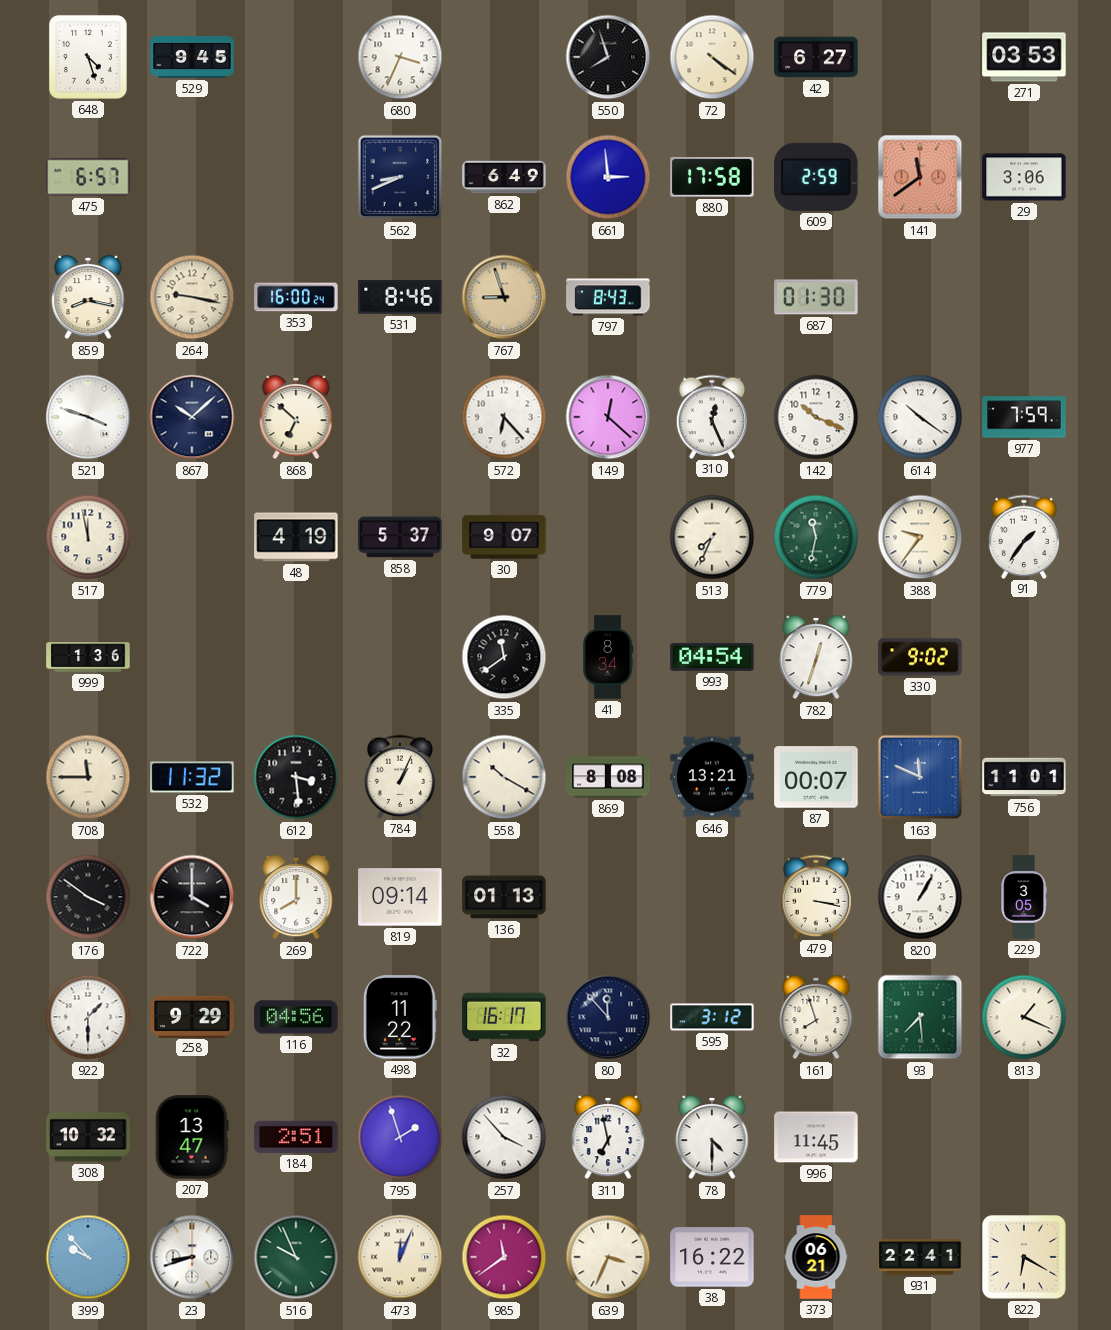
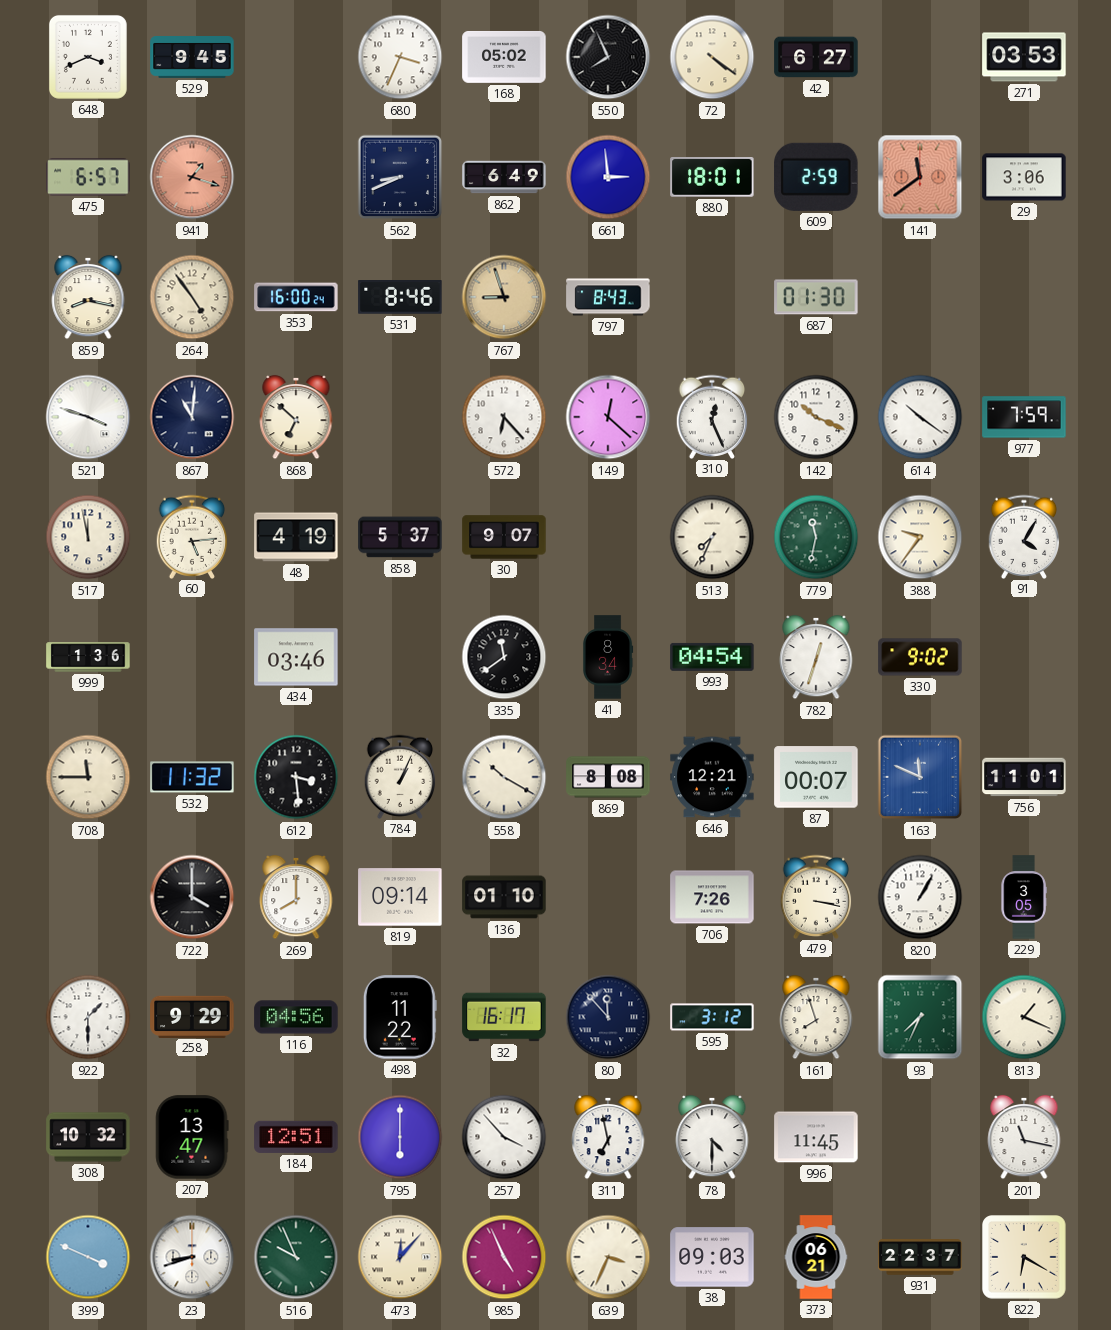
648: 4:27 -> 3:41 (88, 57)
168: none -> 05:02 (504, 57)
550: 7:57 -> 7:56 (608, 57)
941: none -> 1:18 (192, 177)
880: 17:58 -> 18:01 (712, 178)
264: 9:17 -> 4:54 (192, 297)
867: 10:08 -> 11:01 (192, 417)
60: none -> 5:14 (192, 536)
91: 1:36 -> 4:05 (1024, 536)
434: none -> 03:46 (296, 657)
646: 13:21 -> 12:21 (712, 777)
176: 3:51 -> none (88, 897)
136: 01:13 -> 01:10 (504, 897)
706: none -> 7:26 (712, 897)
93: 7:29 -> 7:34 (920, 1017)
184: 2:51 -> 12:51 (296, 1137)
795: 1:57 -> 6:00 (400, 1137)
201: none -> 11:17 (1024, 1137)
399: 9:53 -> 3:49 (88, 1257)
473: 12:04 -> 12:07 (400, 1257)
985: 11:39 -> 4:56 (504, 1257)
38: 16:22 -> 09:03 (712, 1257)
931: 22:41 -> 22:37 (920, 1257)
